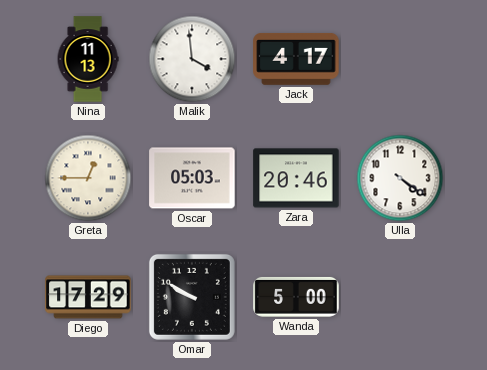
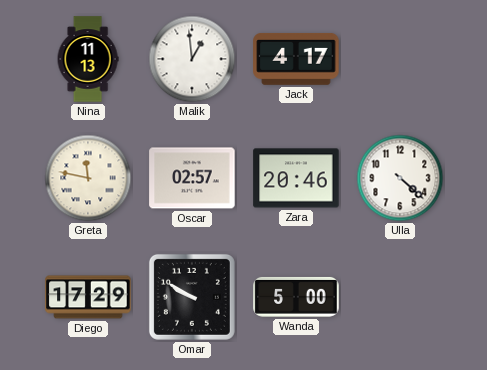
Malik: 3:59 -> 12:59 (192, 59)
Greta: 12:45 -> 11:47 (88, 178)
Oscar: 05:03 -> 02:57 (192, 178)
Ulla: 4:21 -> 4:22 (400, 178)
